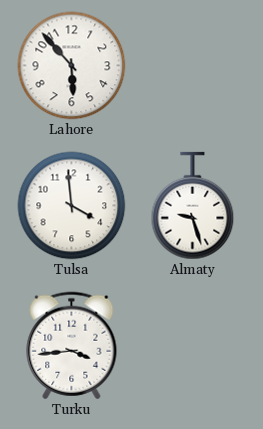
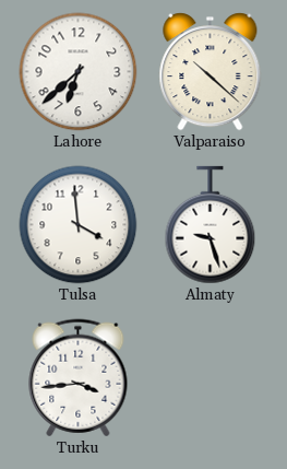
Lahore: 5:53 -> 6:38 (79, 72)
Valparaiso: none -> 10:22 (211, 72)
